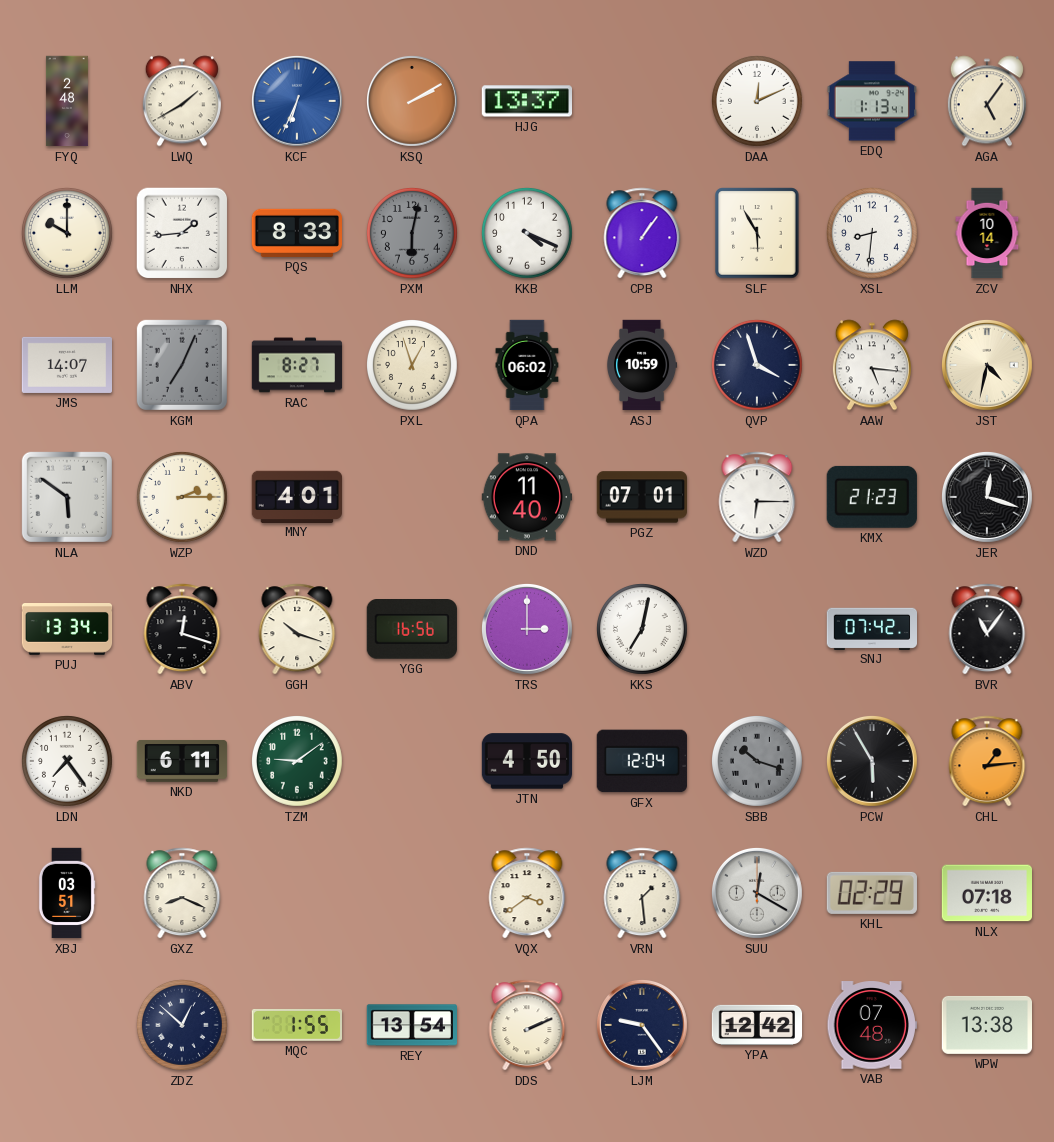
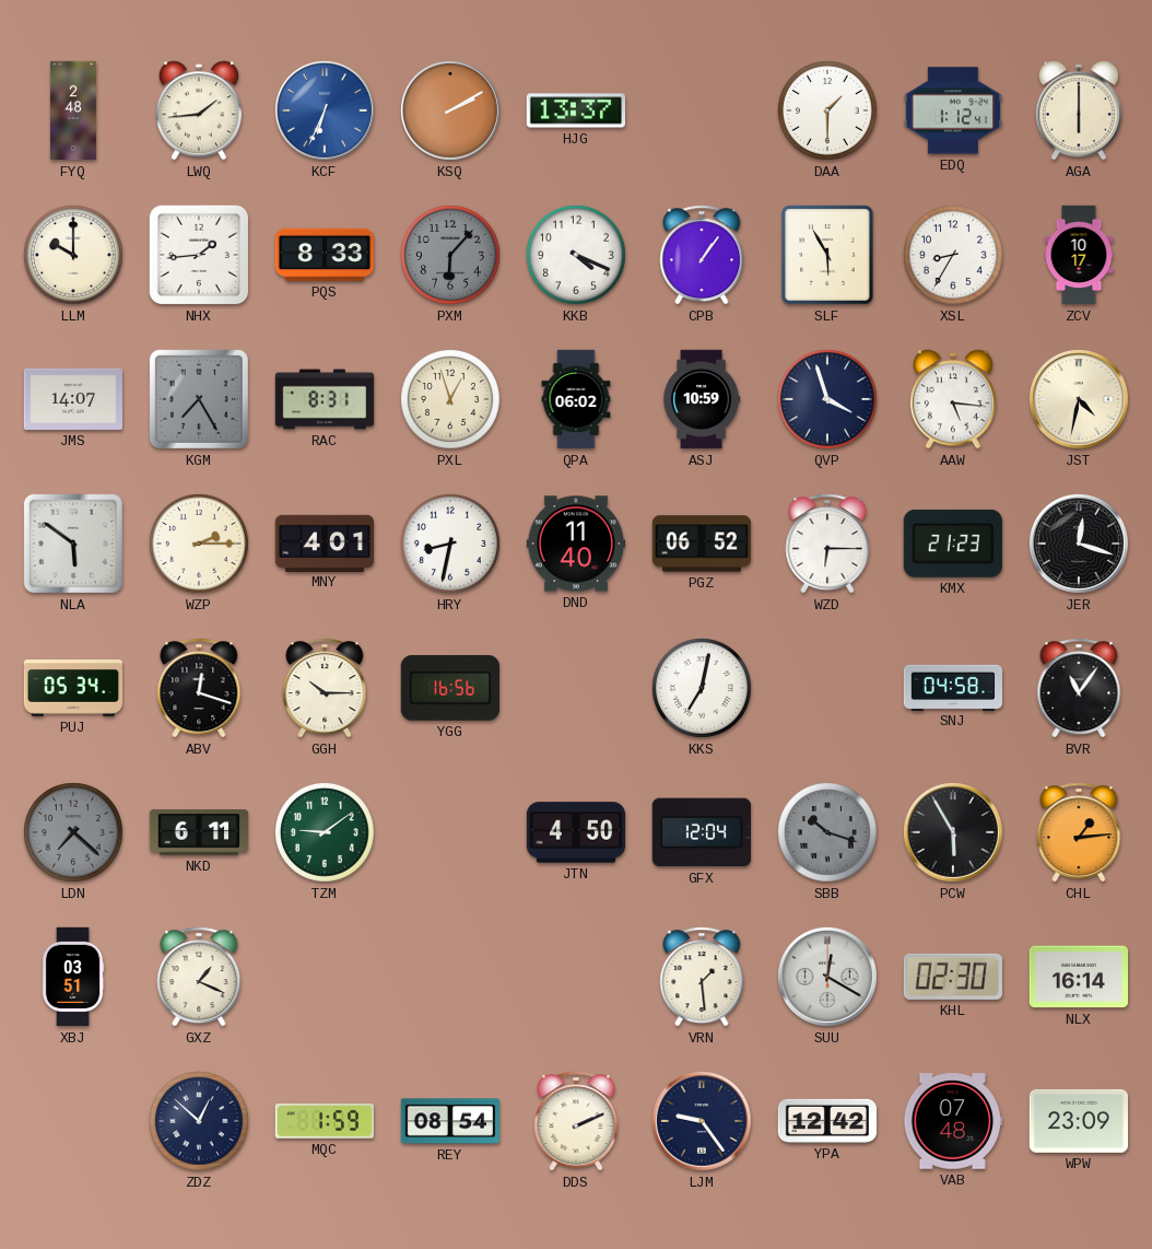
LWQ: 1:40 -> 1:44 (199, 110)
DAA: 12:11 -> 1:30 (828, 112)
EDQ: 1:13 -> 1:12 (953, 110)
AGA: 5:06 -> 6:00 (1079, 110)
PXM: 6:02 -> 6:07 (451, 256)
XSL: 8:31 -> 8:35 (954, 256)
ZCV: 10:14 -> 10:17 (1079, 255)
KGM: 7:04 -> 7:25 (199, 399)
RAC: 8:27 -> 8:31 (325, 399)
HRY: none -> 8:32 (451, 545)
PGZ: 07:01 -> 06:52 (702, 544)
PUJ: 13:34 -> 05:34 (73, 689)
GGH: 10:18 -> 10:15 (325, 688)
TRS: 3:00 -> none (527, 629)
SNJ: 07:42 -> 04:58 (953, 687)
LDN: 7:24 -> 7:22 (74, 833)
LDN dial: white -> grey (74, 833)
GXZ: 8:19 -> 1:19 (199, 977)
VQX: 3:39 -> none (527, 893)
KHL: 02:29 -> 02:30 (952, 977)
NLX: 07:18 -> 16:14 (1078, 977)
MQC: 1:55 -> 1:59 (324, 1121)
REY: 13:54 -> 08:54 (449, 1121)
WPW: 13:38 -> 23:09 (1078, 1121)
